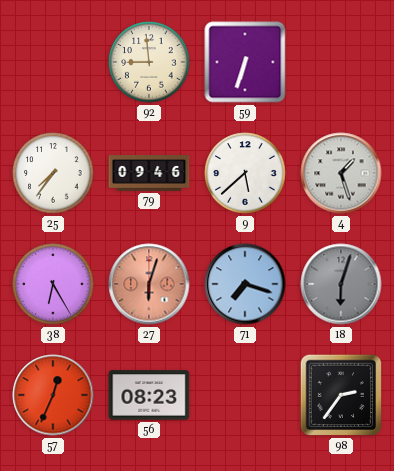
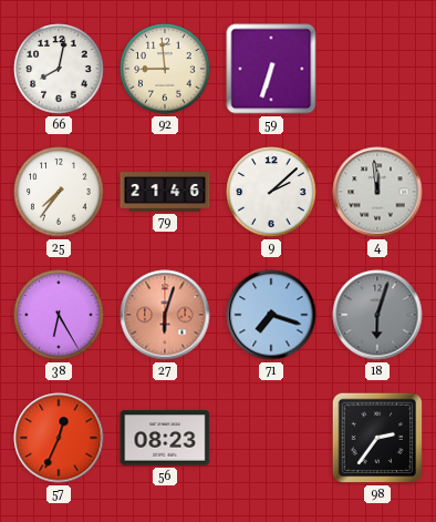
66: none -> 8:02 (59, 69)
79: 09:46 -> 21:46 (165, 192)
9: 5:38 -> 2:08 (271, 192)
4: 1:27 -> 11:59 (377, 192)
